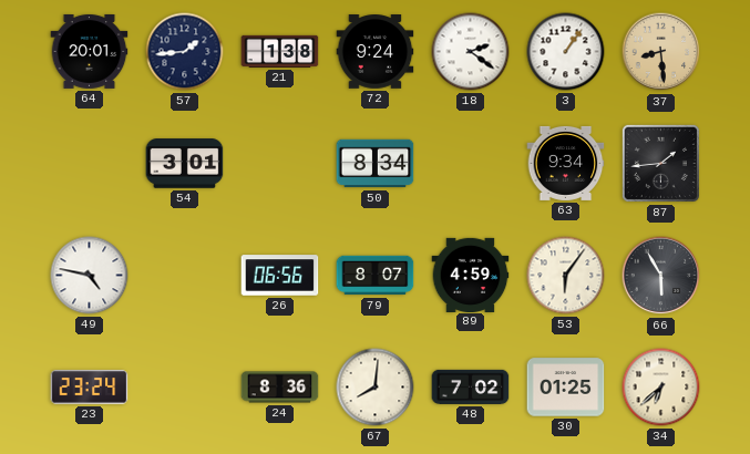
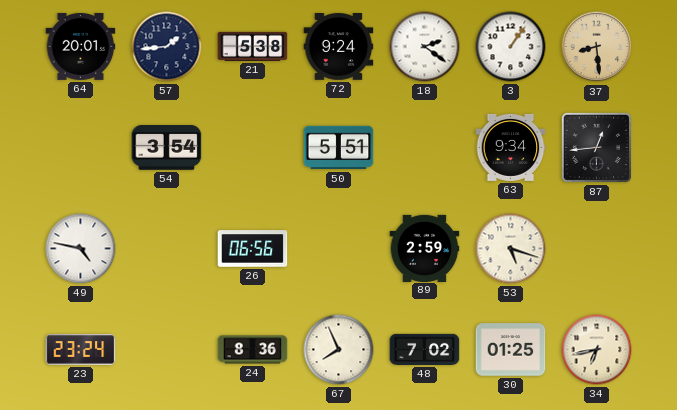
21: 1:38 -> 5:38 (253, 46)
54: 3:01 -> 3:54 (167, 148)
50: 8:34 -> 5:51 (339, 148)
87: 1:44 -> 12:44 (596, 147)
79: 8:07 -> none (376, 276)
89: 4:59 -> 2:59 (425, 248)
53: 6:06 -> 5:18 (511, 249)
66: 5:55 -> none (661, 276)
67: 8:01 -> 7:56 (339, 350)
34: 6:38 -> 6:43 (597, 350)
